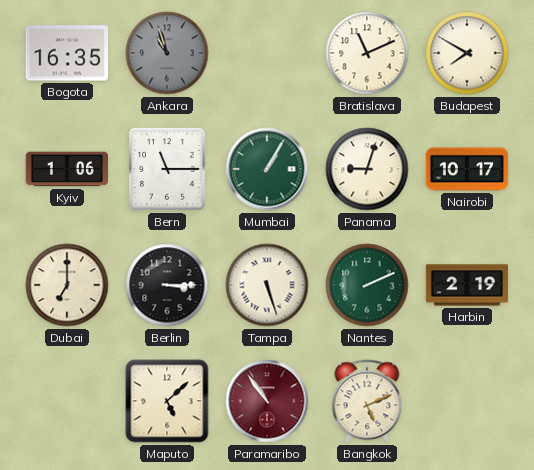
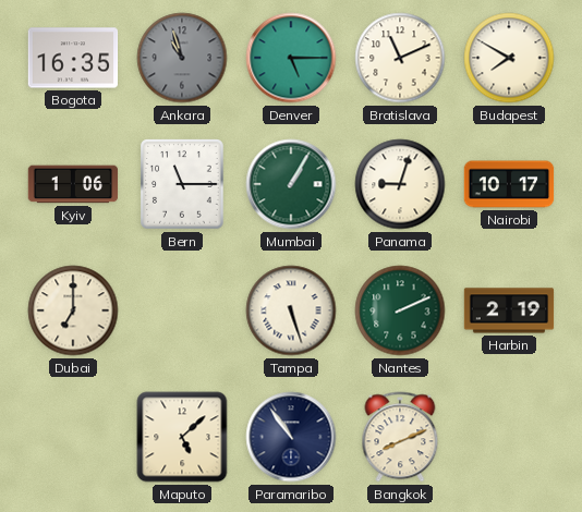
Denver: none -> 5:15 (291, 58)
Berlin: 3:15 -> none (167, 285)
Paramaribo dial: burgundy -> navy (291, 437)
Bangkok: 5:11 -> 8:11 (400, 437)
